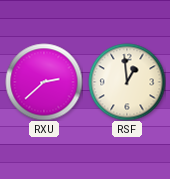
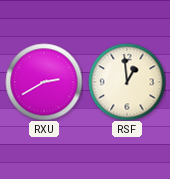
RXU: 2:38 -> 2:40 (44, 82)
